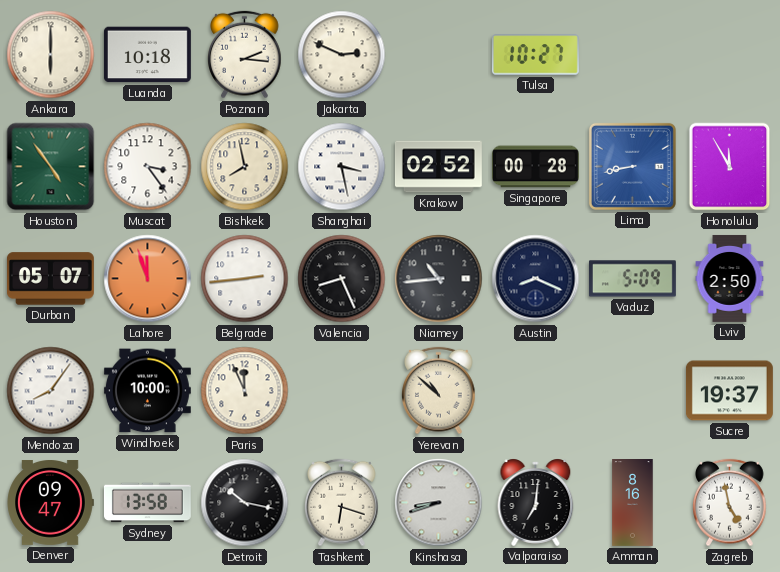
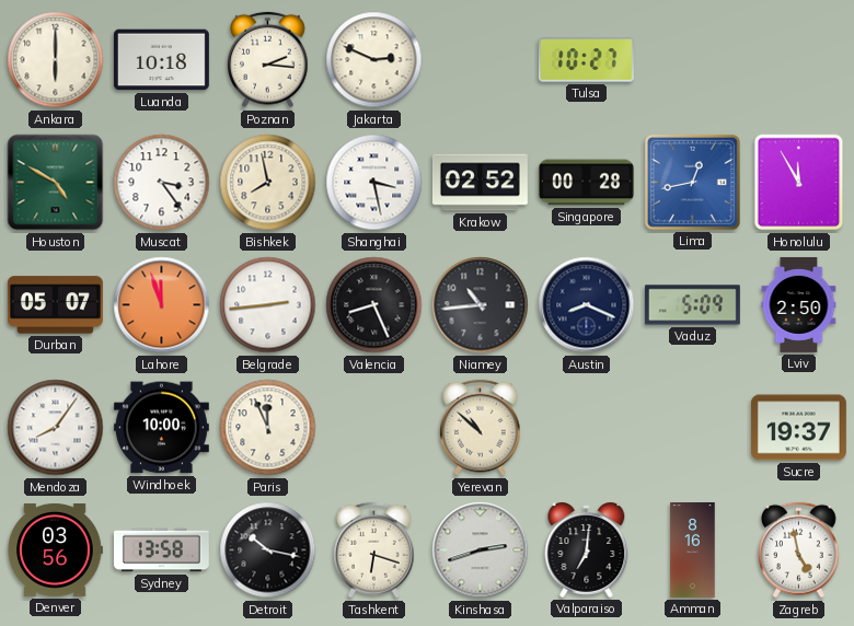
Houston: 4:54 -> 4:50 (56, 183)
Lima: 8:43 -> 12:43 (692, 182)
Denver: 09:47 -> 03:56 (55, 550)
Kinshasa: 8:42 -> 2:42 (481, 550)
